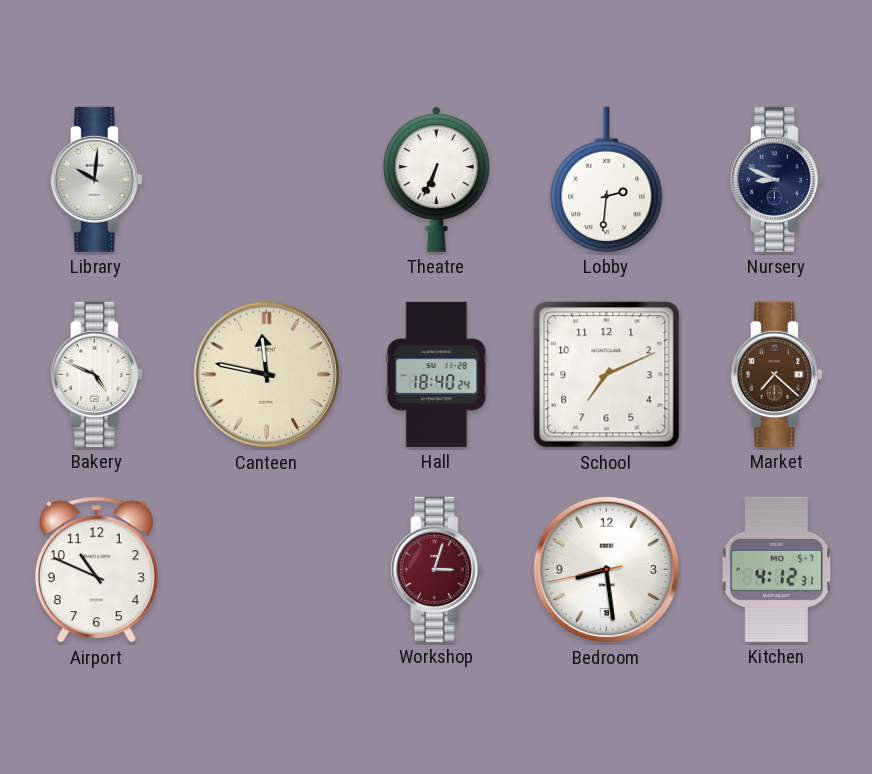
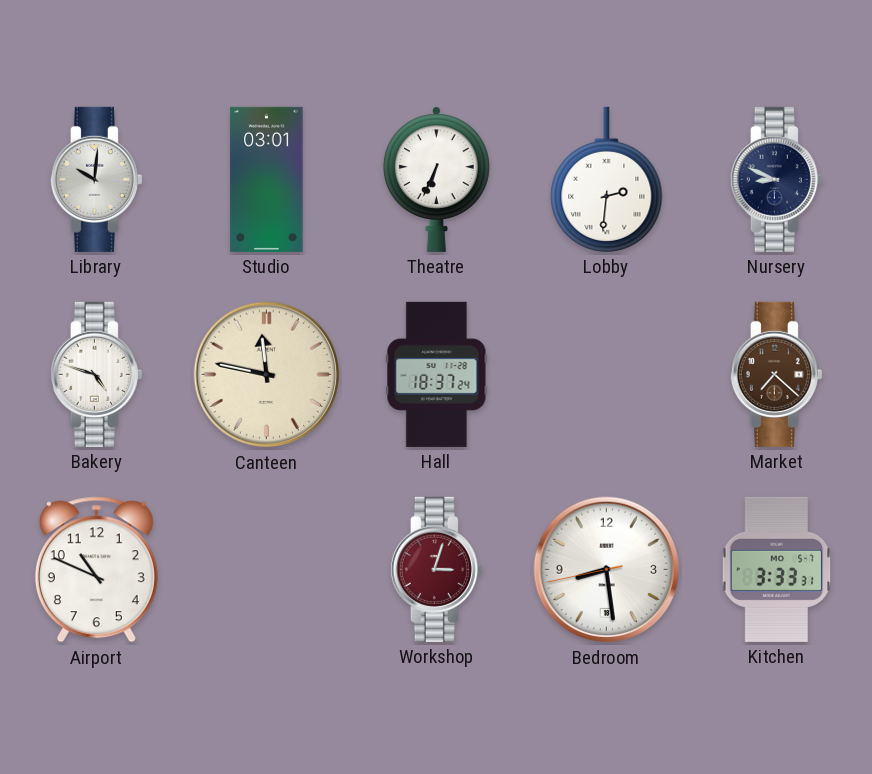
Studio: none -> 03:01 (267, 179)
Bakery: 4:49 -> 4:48 (96, 374)
Hall: 18:40 -> 18:37 (437, 374)
School: 7:11 -> none (607, 375)
Kitchen: 4:12 -> 3:33 (777, 569)
